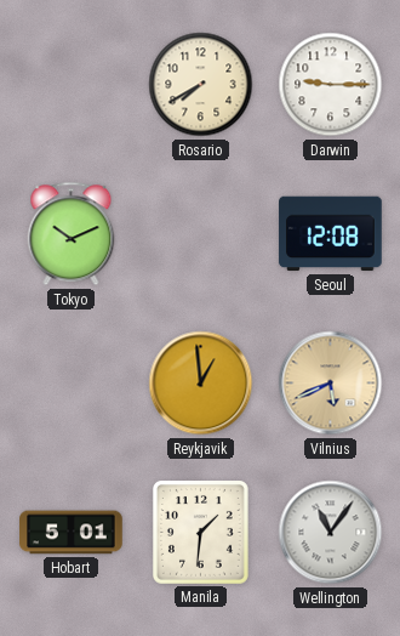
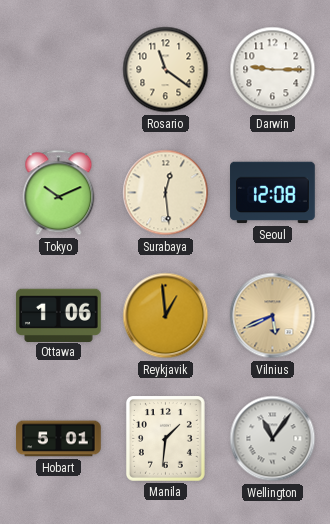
Rosario: 7:40 -> 11:21 (166, 70)
Surabaya: none -> 12:29 (166, 193)
Ottawa: none -> 1:06 (59, 315)
